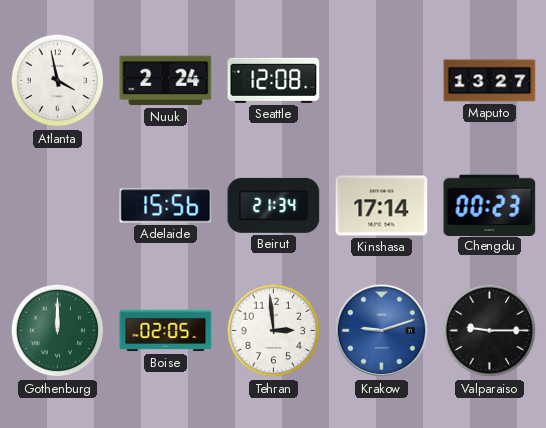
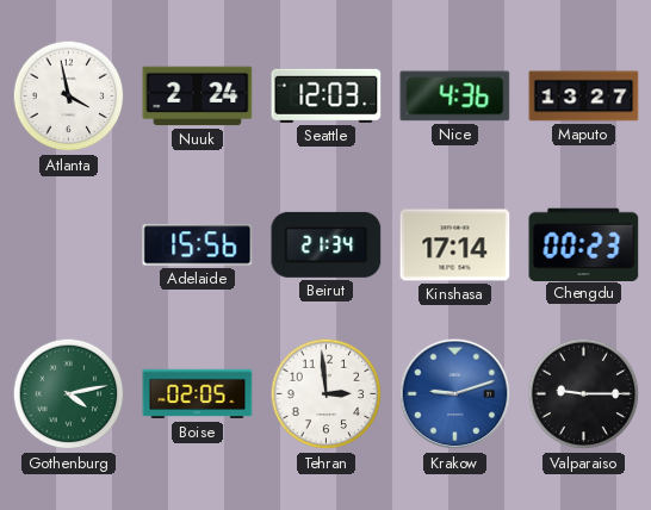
Seattle: 12:08 -> 12:03 (327, 95)
Nice: none -> 4:36 (455, 97)
Gothenburg: 12:00 -> 4:13 (69, 394)
